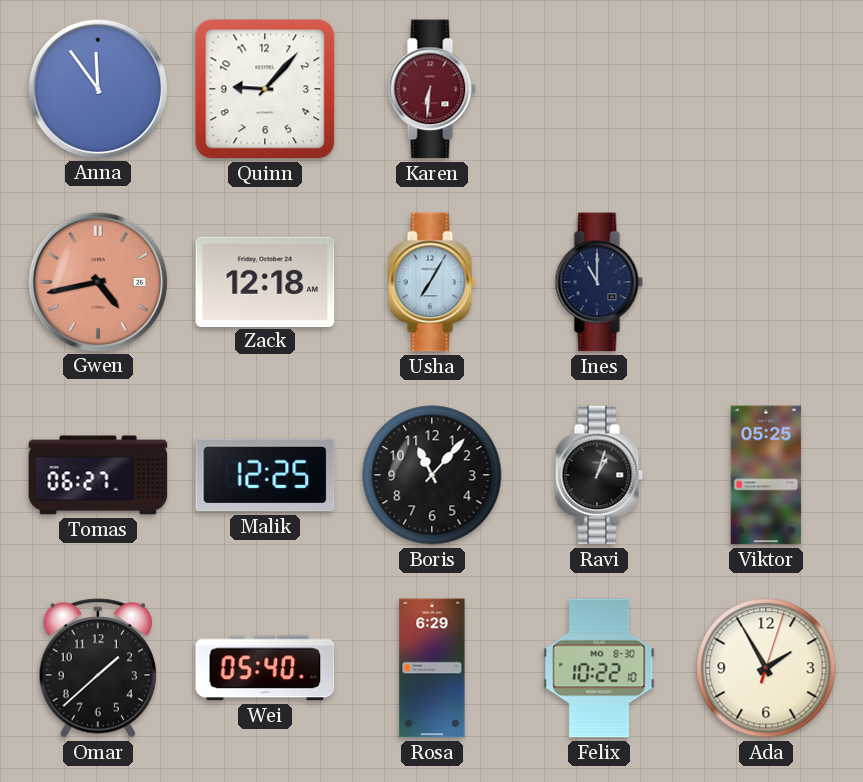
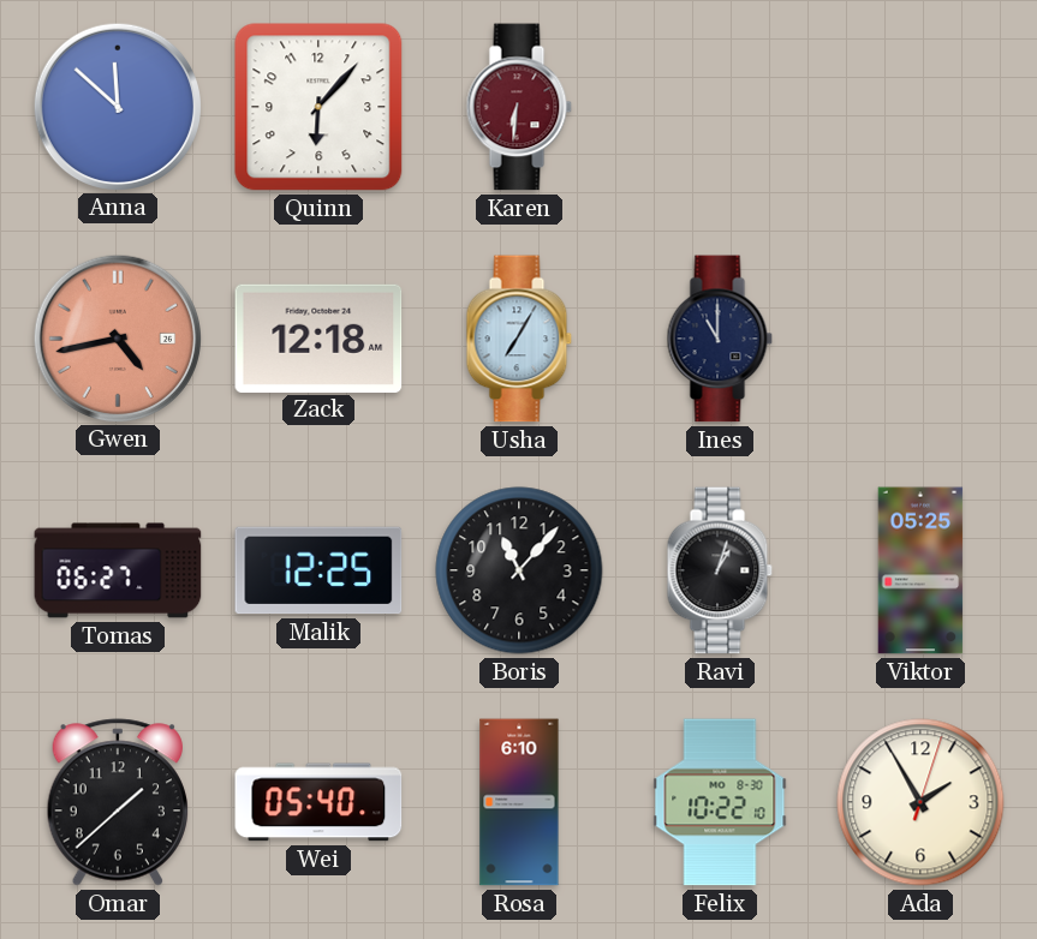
Anna: 11:54 -> 11:52 (117, 106)
Quinn: 9:07 -> 6:07 (318, 107)
Rosa: 6:29 -> 6:10 (519, 802)
